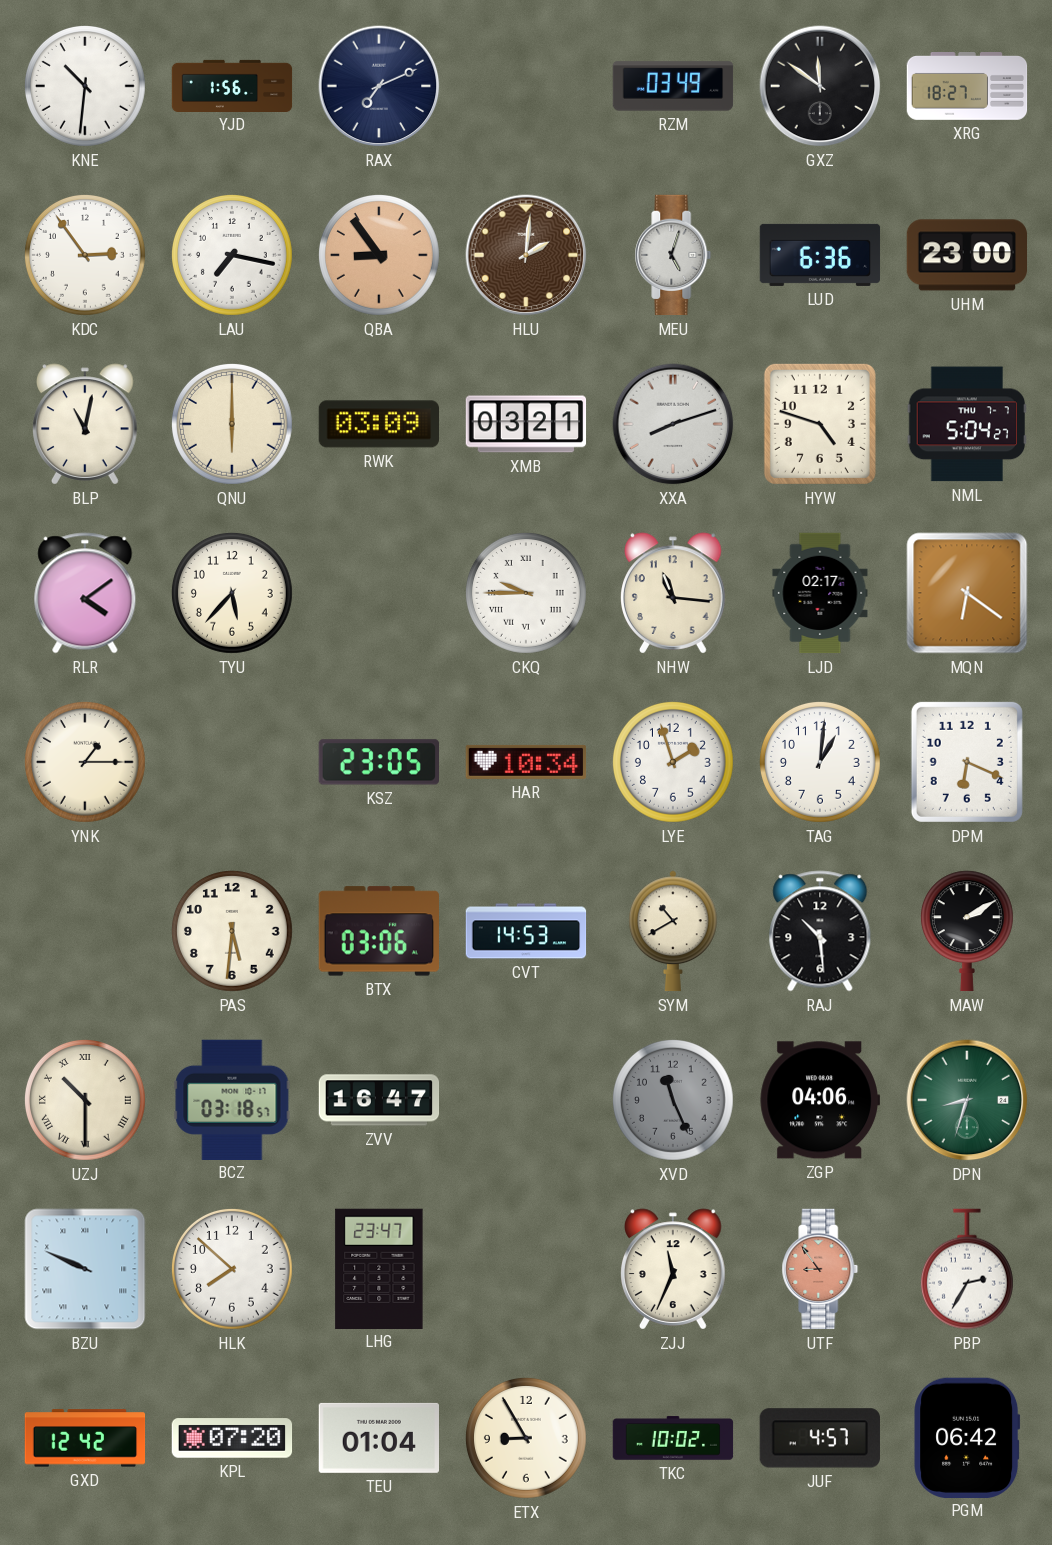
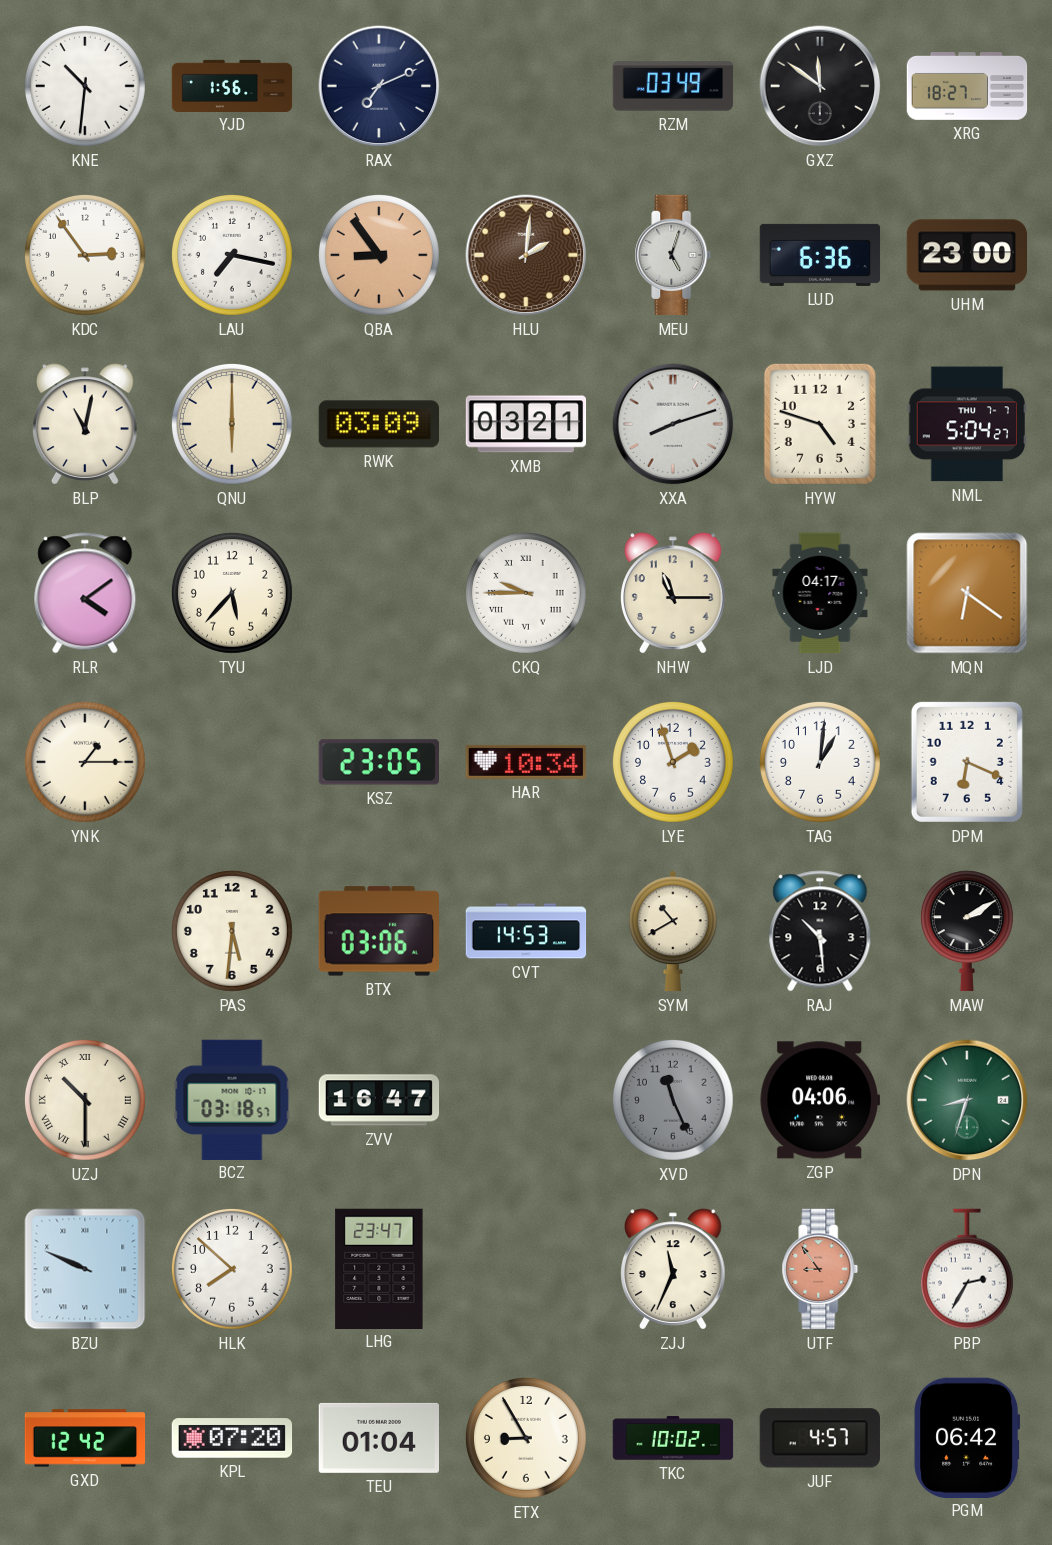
NHW: 11:16 -> 11:15 (674, 593)
LJD: 02:17 -> 04:17 (820, 593)
